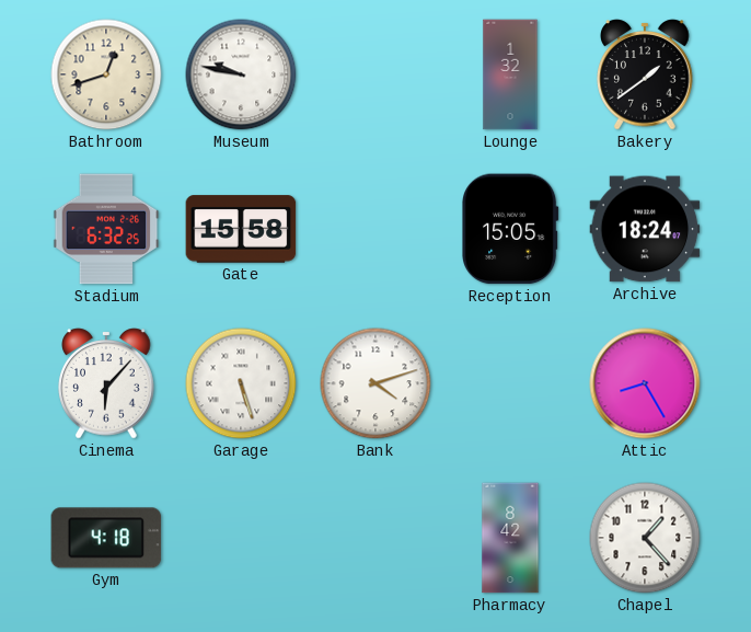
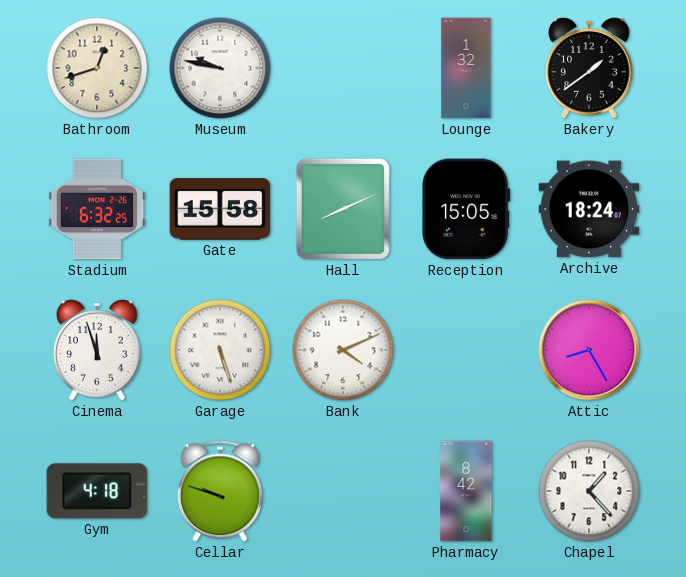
Hall: none -> 8:11 (343, 209)
Cinema: 6:07 -> 11:57 (97, 350)
Bank: 4:12 -> 4:11 (343, 350)
Cellar: none -> 9:48 (220, 491)
